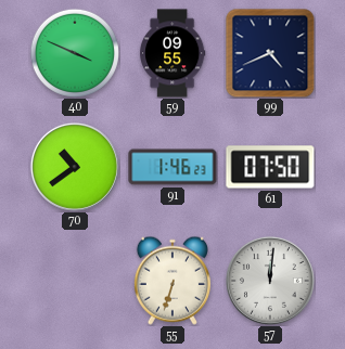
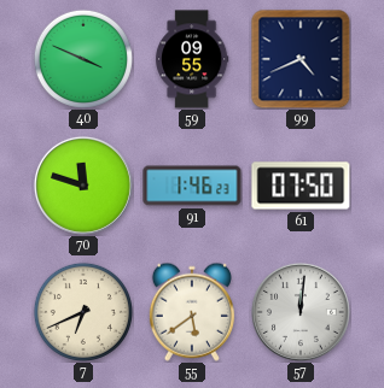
70: 10:39 -> 11:48 (83, 186)
7: none -> 6:41 (83, 312)
55: 6:33 -> 5:39 (192, 312)
